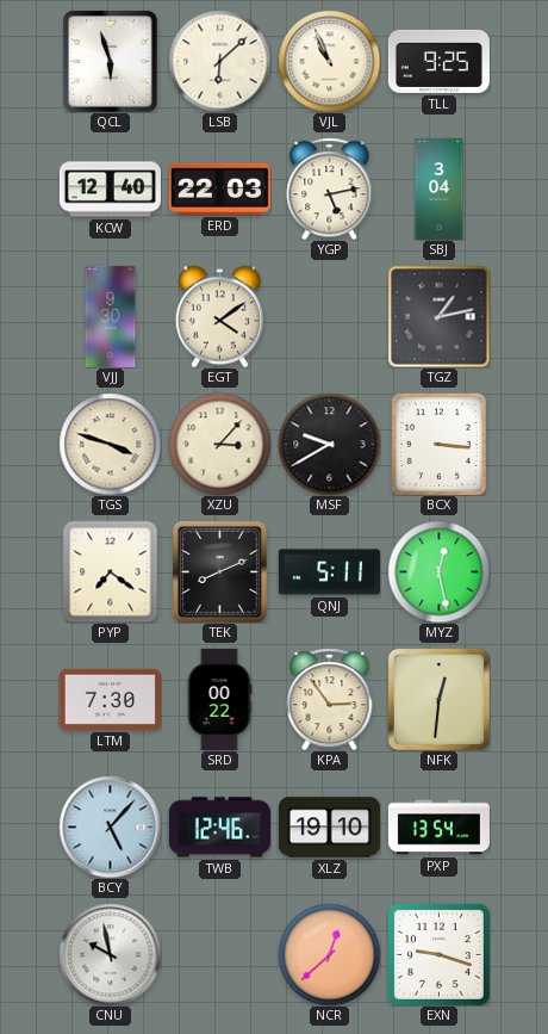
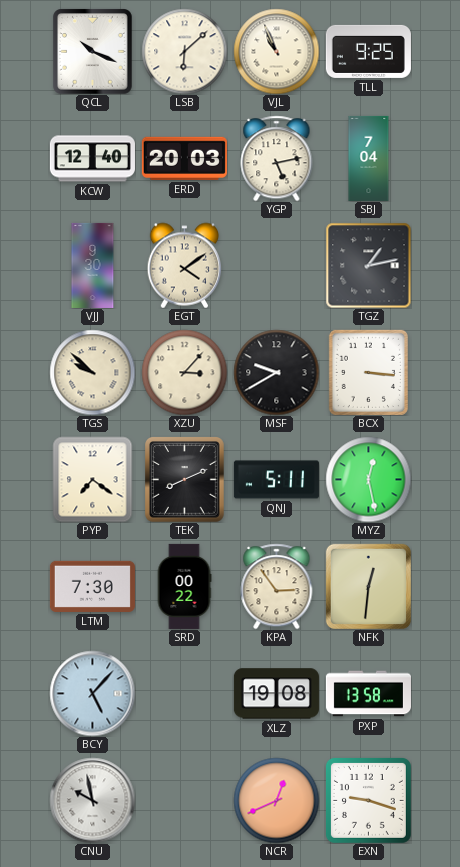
QCL: 5:57 -> 10:19 (93, 52)
ERD: 22:03 -> 20:03 (184, 158)
SBJ: 3:04 -> 7:04 (369, 158)
TGS: 3:48 -> 9:52 (92, 372)
TWB: 12:46 -> none (219, 828)
XLZ: 19:10 -> 19:08 (276, 694)
PXP: 13:54 -> 13:58 (368, 694)
NCR: 12:38 -> 12:41 (276, 800)
